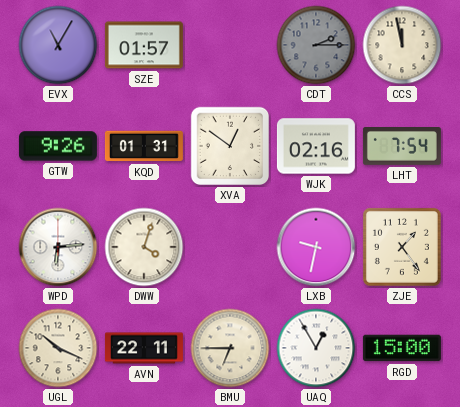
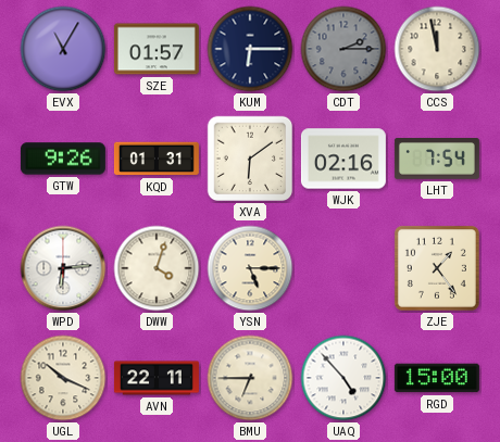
KUM: none -> 6:15 (250, 49)
XVA: 12:51 -> 6:09 (250, 159)
YSN: none -> 5:15 (250, 268)
LXB: 9:32 -> none (316, 247)
UAQ: 12:55 -> 4:53 (343, 378)
